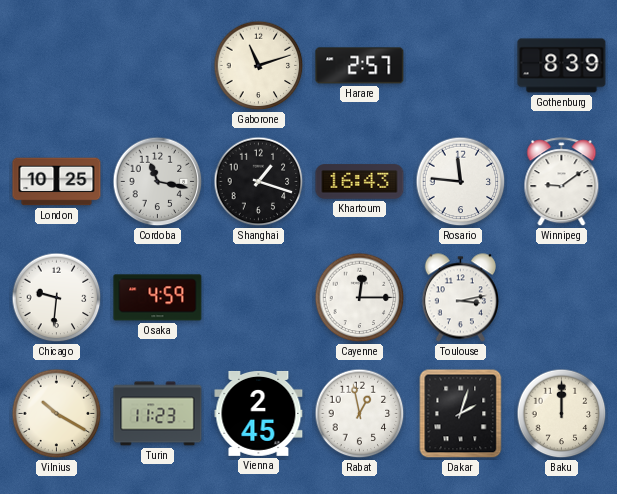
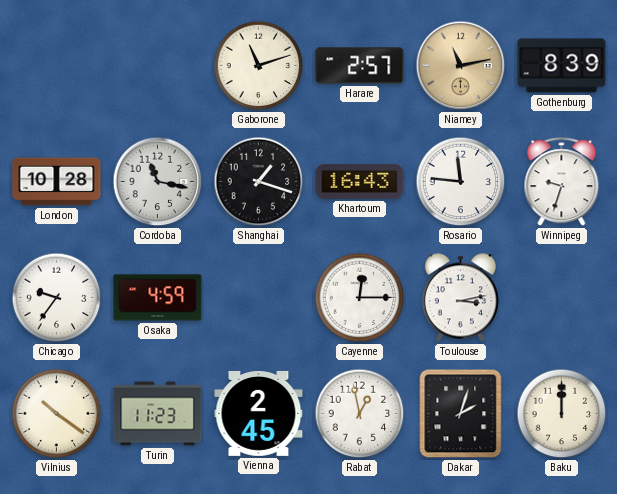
Niamey: none -> 11:13 (461, 66)
London: 10:25 -> 10:28 (57, 182)
Winnipeg: 9:09 -> 9:33 (562, 182)
Chicago: 9:31 -> 9:36 (57, 298)
Vilnius: 10:20 -> 10:21 (57, 414)
